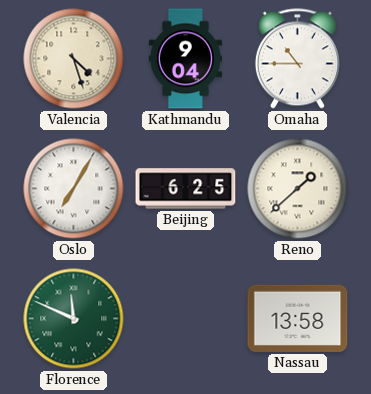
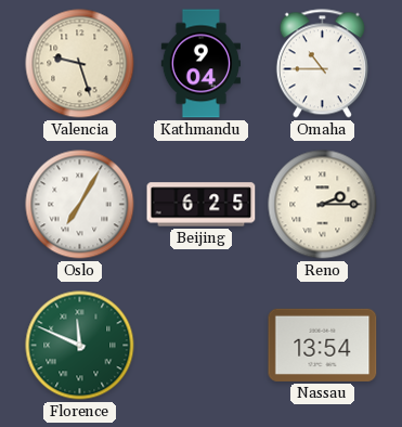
Valencia: 4:27 -> 9:27 (80, 64)
Reno: 1:38 -> 2:15 (323, 205)
Nassau: 13:58 -> 13:54 (323, 345)
